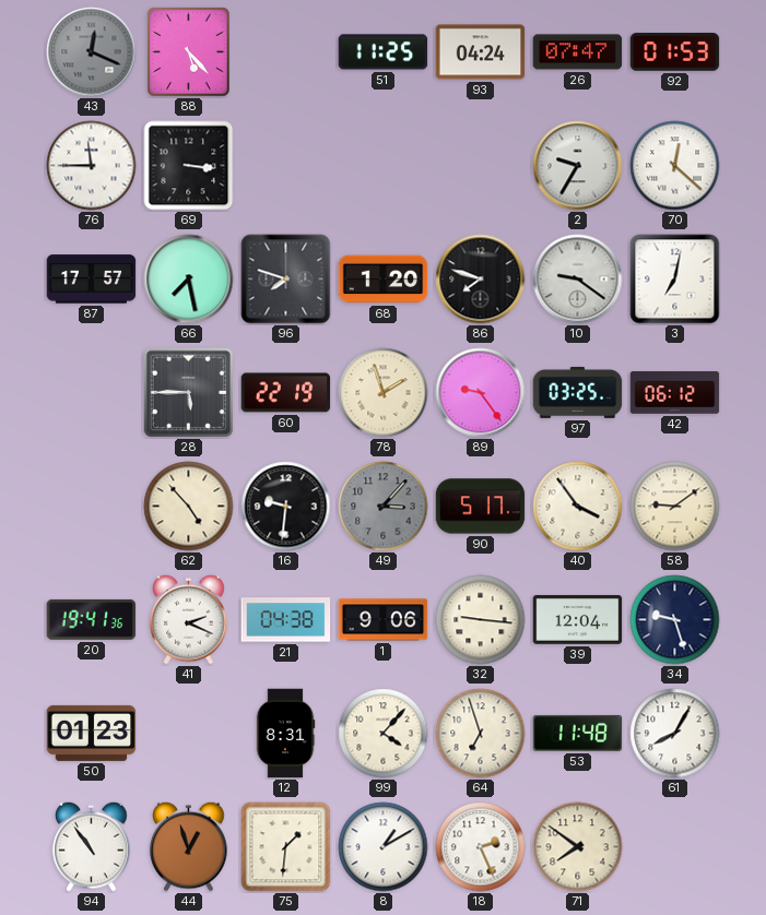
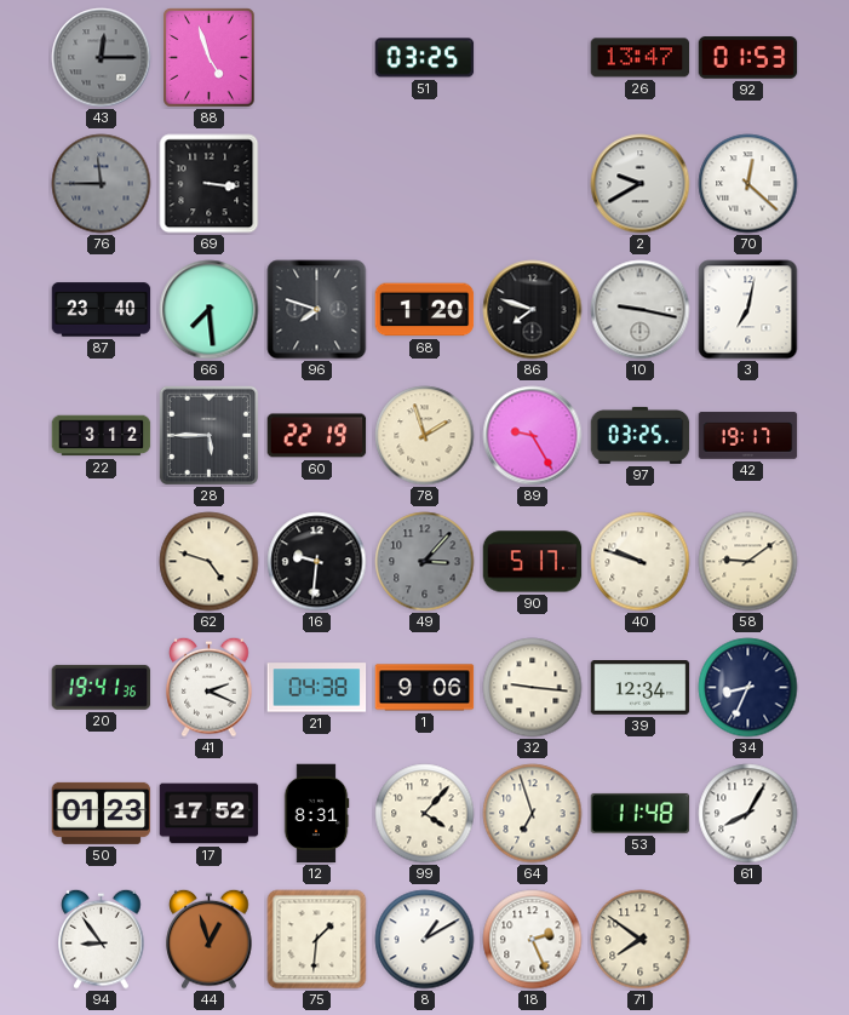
43: 12:19 -> 12:15 (102, 58)
88: 5:23 -> 4:57 (210, 58)
51: 11:25 -> 03:25 (425, 58)
93: 04:24 -> none (481, 52)
26: 07:47 -> 13:47 (641, 58)
76 dial: white -> grey (102, 184)
2: 9:35 -> 9:40 (641, 184)
87: 17:57 -> 23:40 (102, 310)
66: 7:28 -> 7:29 (210, 310)
10: 9:21 -> 9:17 (641, 310)
22: none -> 3:12 (102, 436)
89: 9:24 -> 9:25 (533, 436)
42: 06:12 -> 19:17 (748, 436)
62: 4:53 -> 4:48 (210, 562)
40: 3:54 -> 9:48 (641, 562)
39: 12:04 -> 12:34 (641, 688)
34: 9:27 -> 8:34 (748, 688)
17: none -> 17:52 (210, 814)
94: 10:54 -> 8:54 (102, 939)
